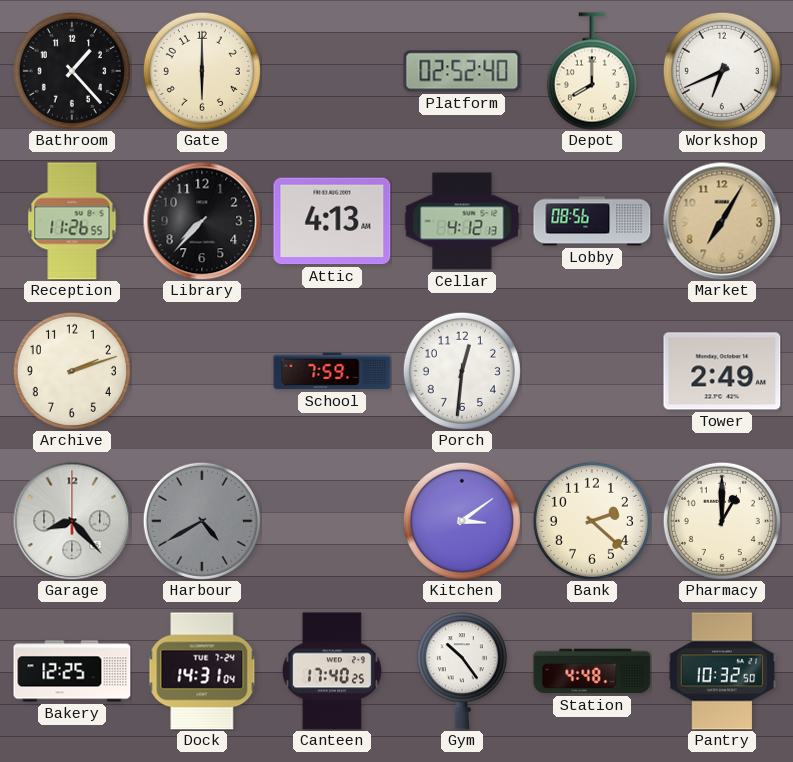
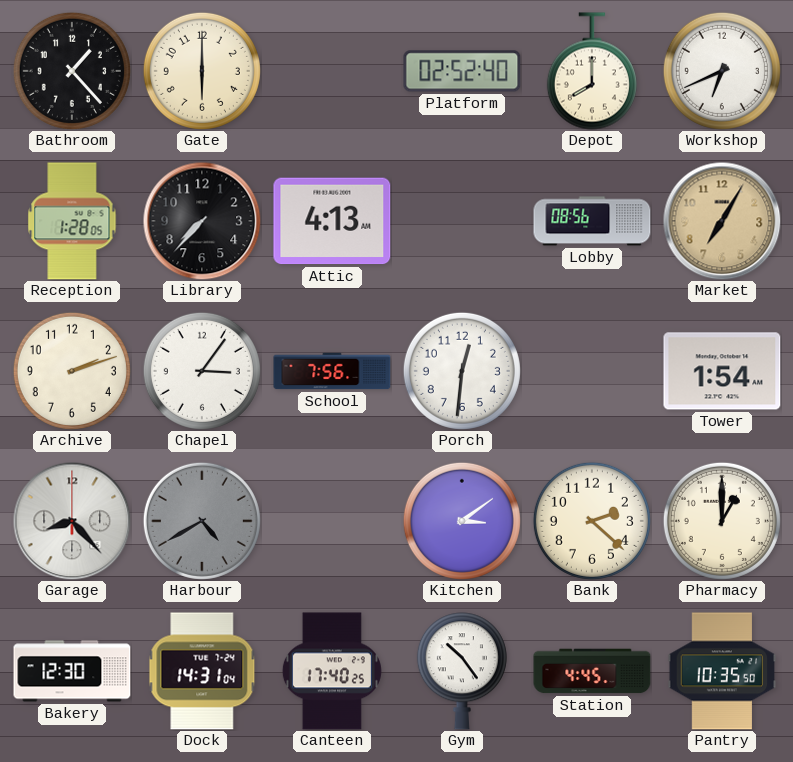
Reception: 11:26 -> 1:28 (72, 221)
Cellar: 4:12 -> none (462, 221)
Chapel: none -> 3:06 (202, 371)
School: 7:59 -> 7:56 (332, 371)
Tower: 2:49 -> 1:54 (722, 371)
Bakery: 12:25 -> 12:30 (72, 671)
Station: 4:48 -> 4:45 (592, 671)
Pantry: 10:32 -> 10:35 (722, 671)
